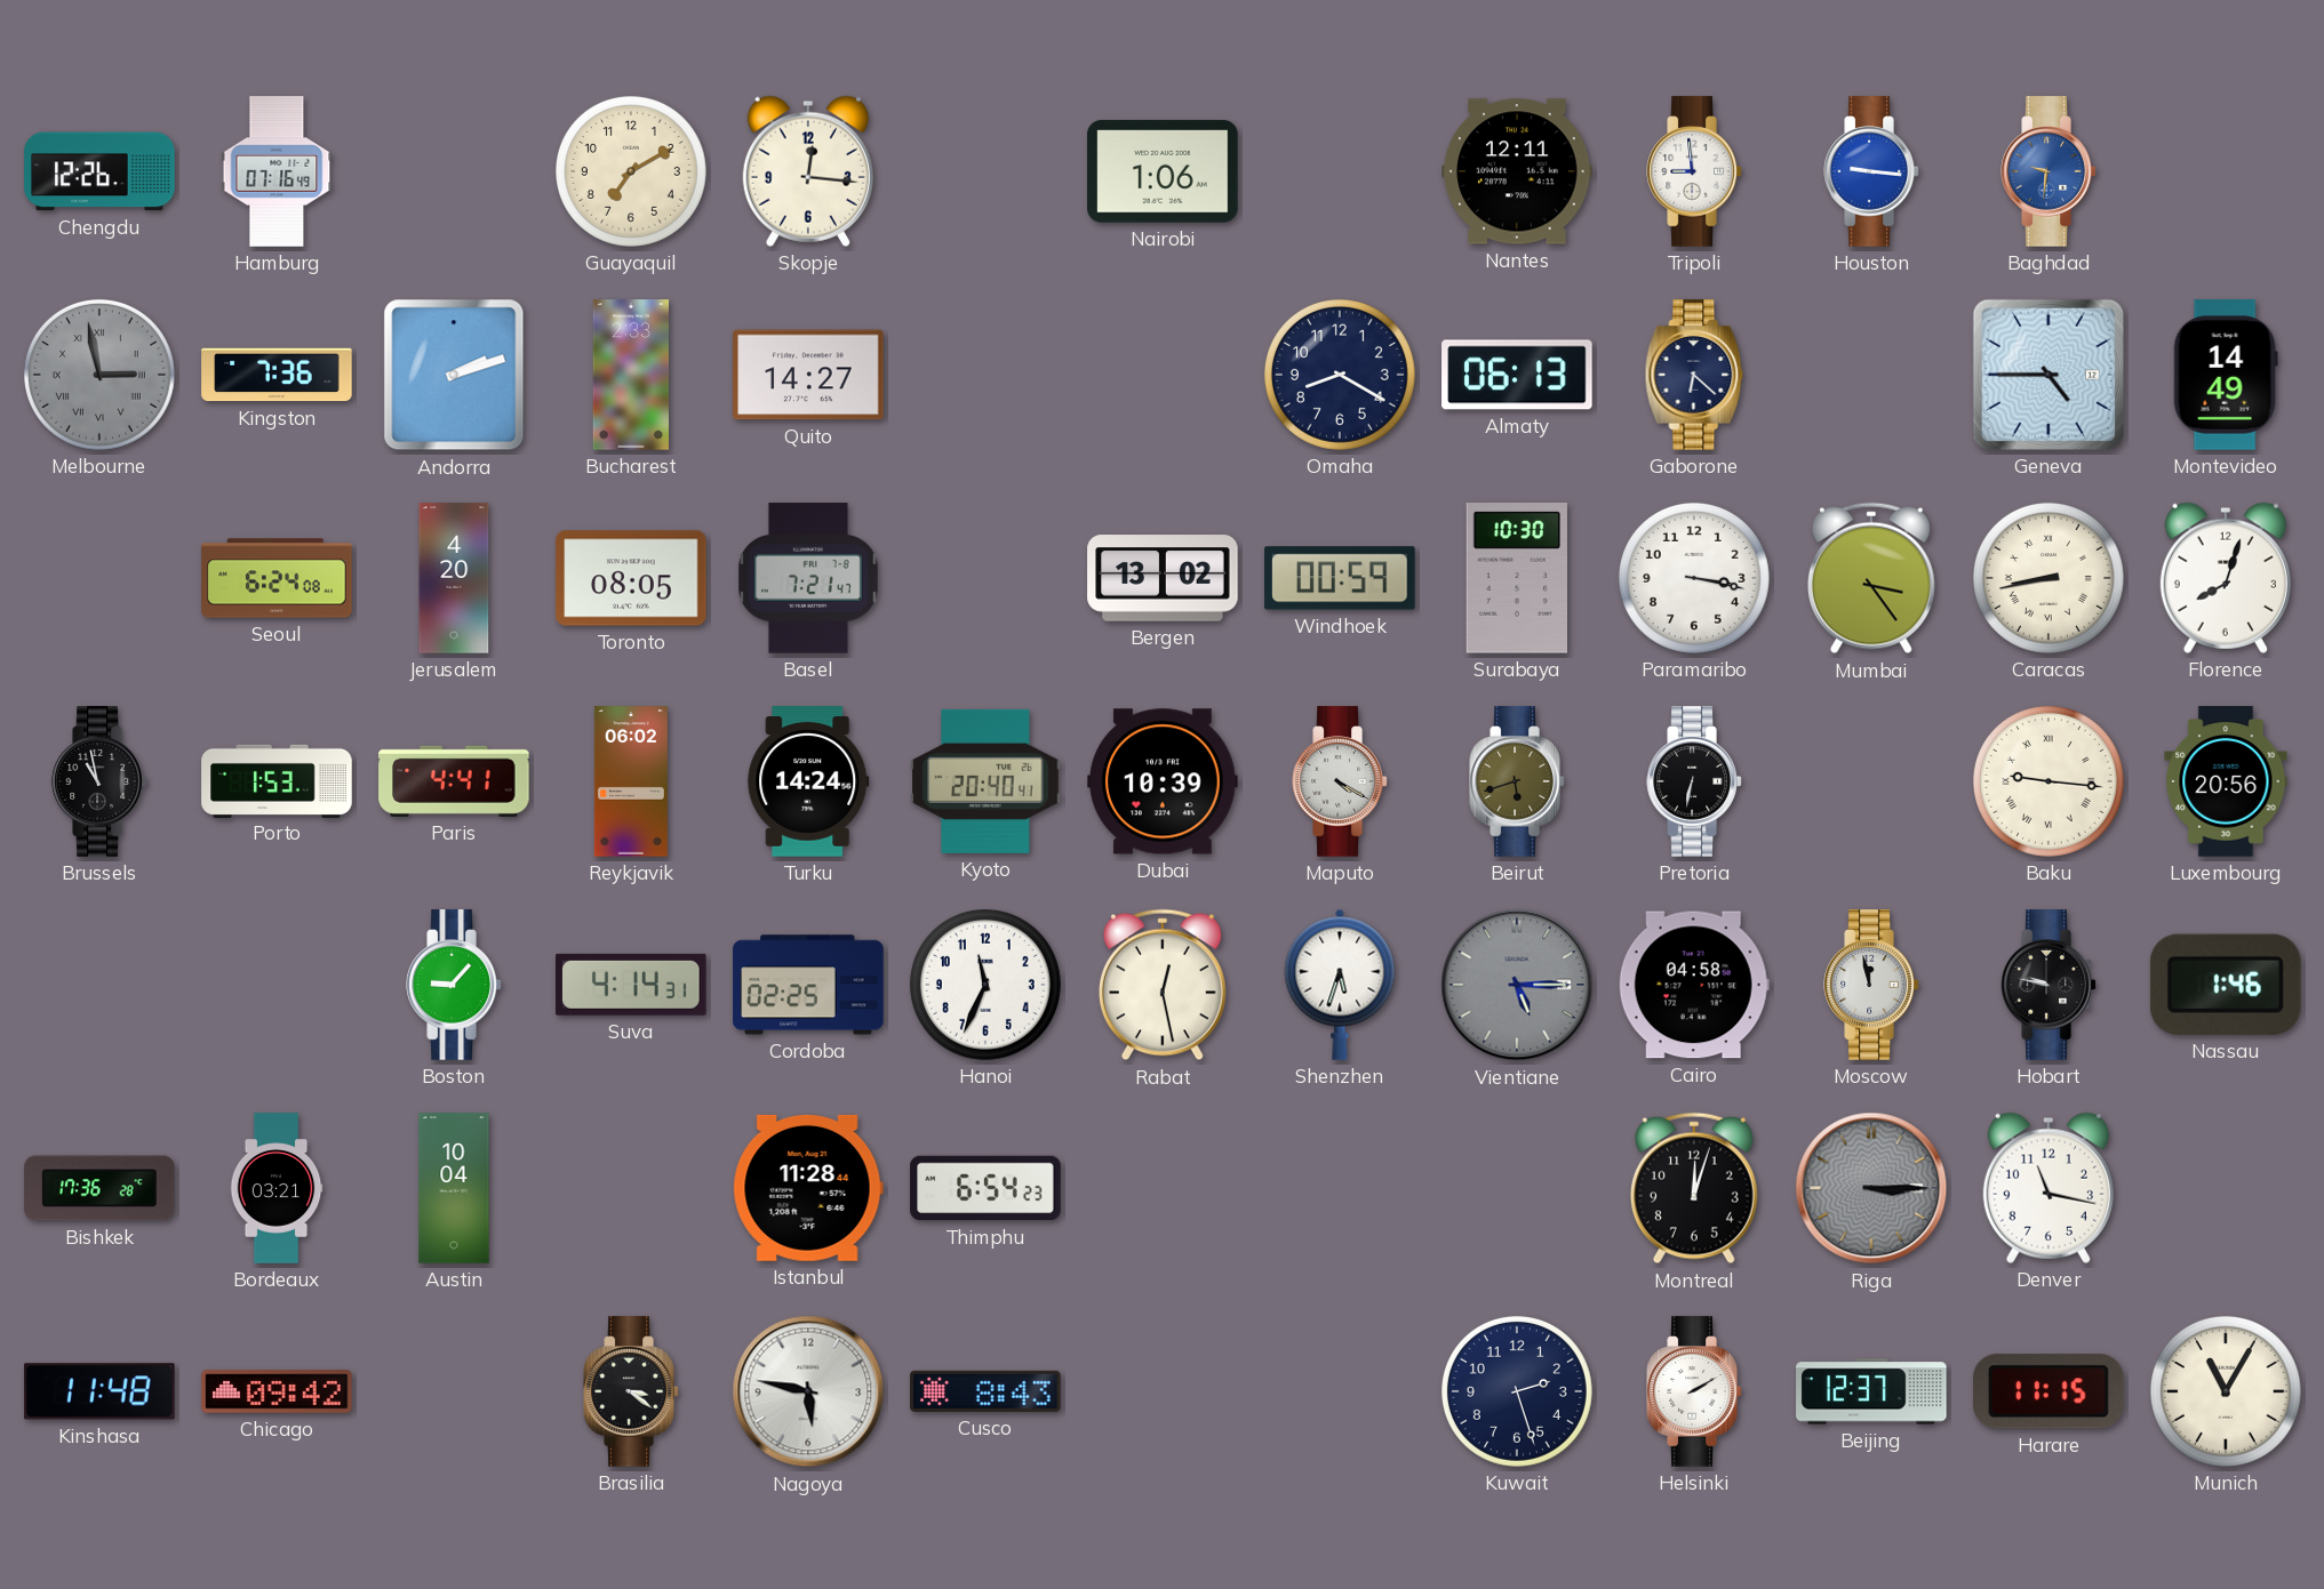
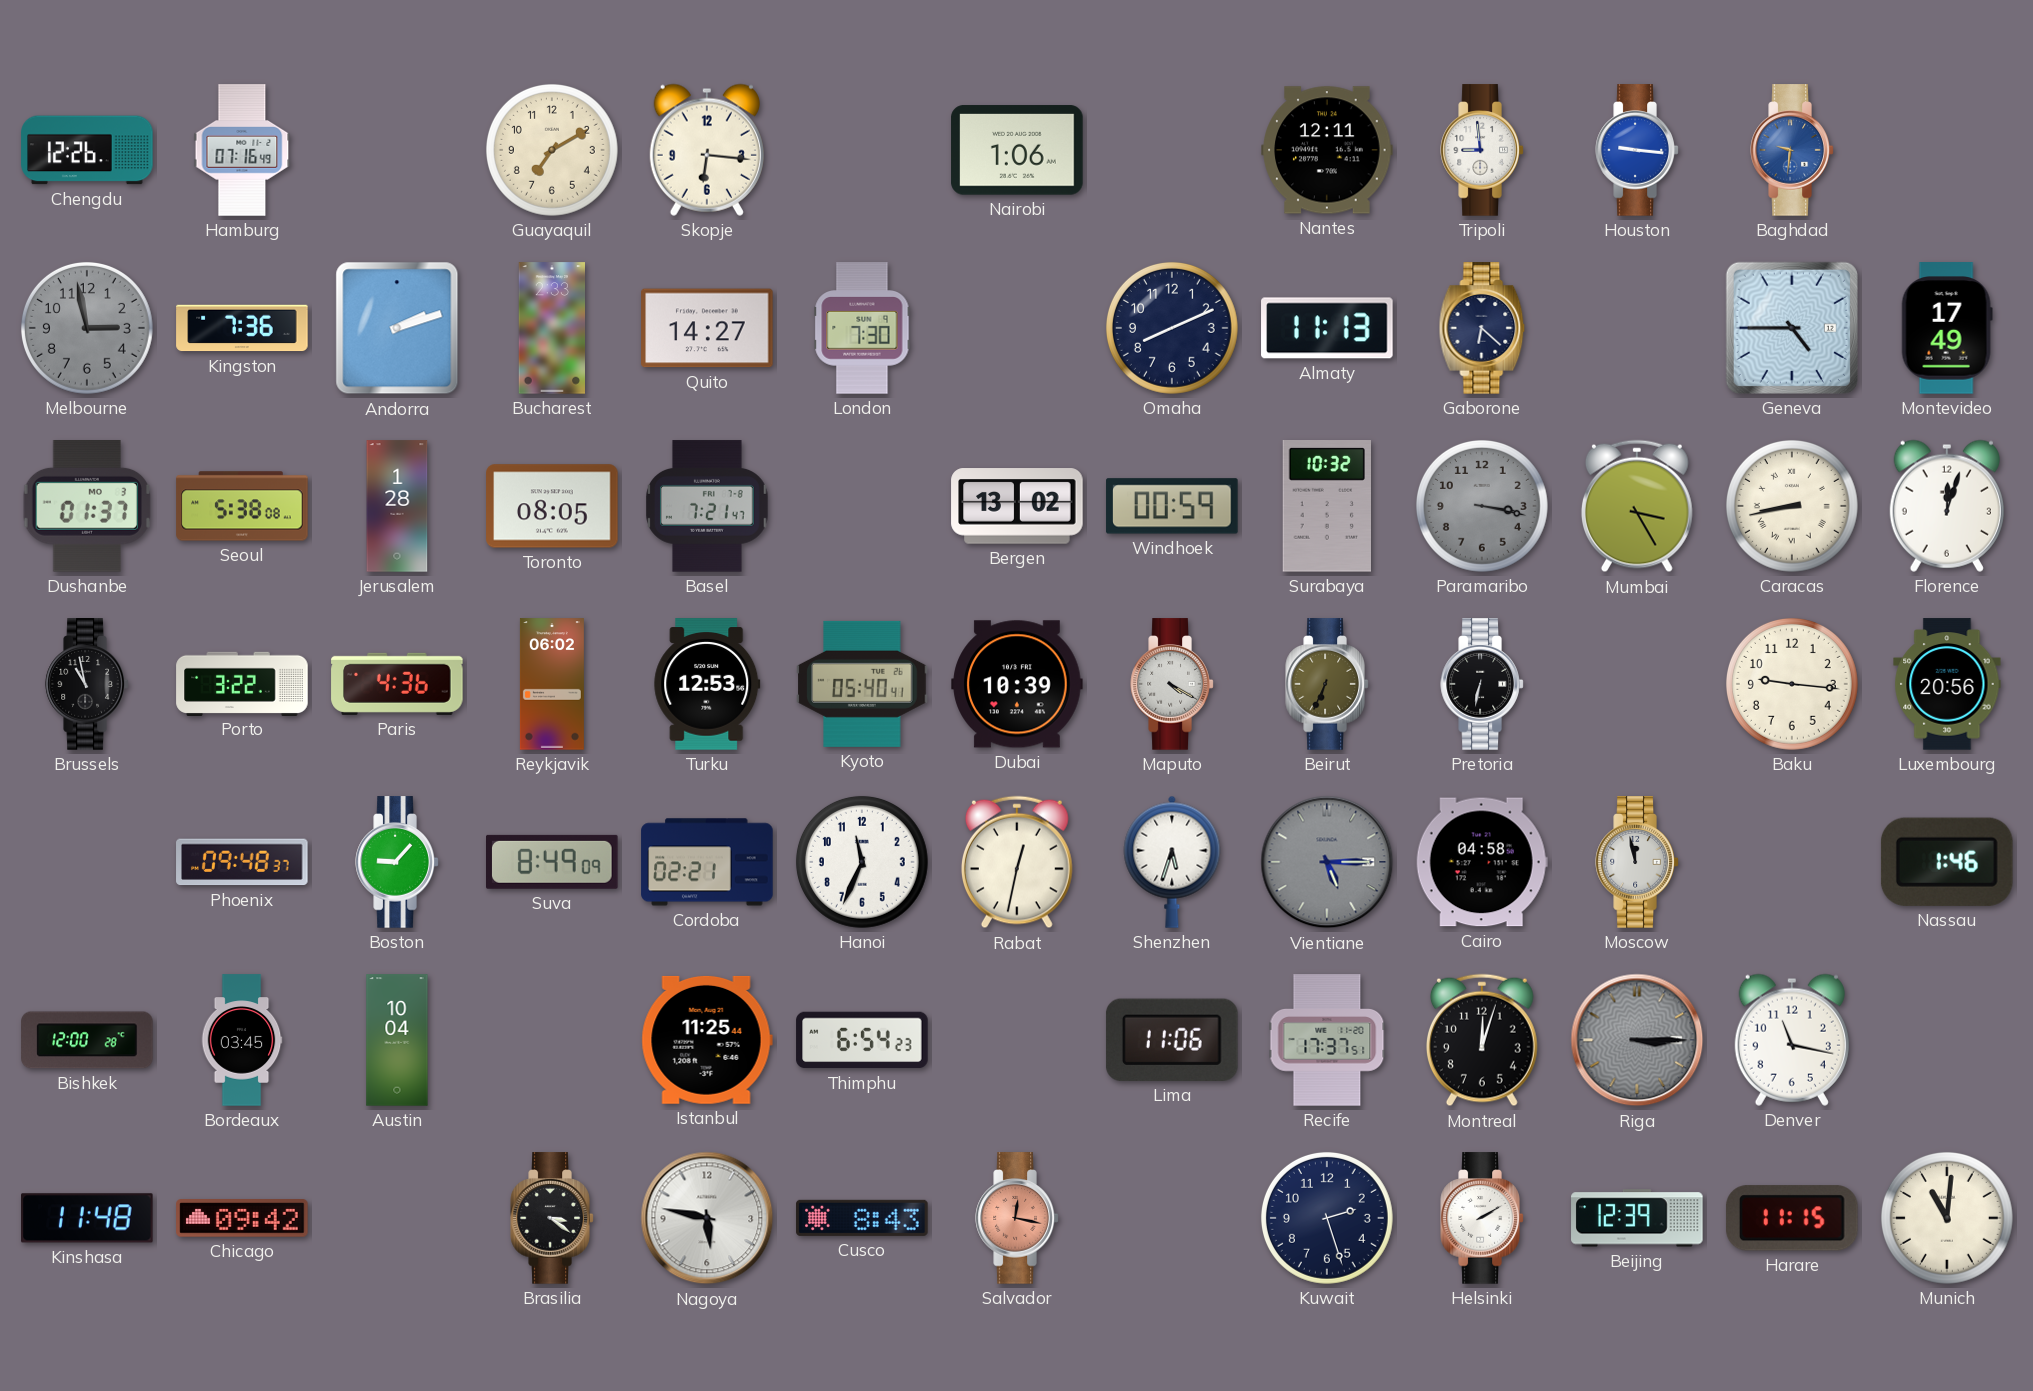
Skopje: 12:16 -> 6:16 (707, 150)
Melbourne numerals: Roman -> Arabic (87, 328)
London: none -> 7:30 (862, 328)
Omaha: 8:20 -> 8:11 (1172, 328)
Almaty: 06:13 -> 11:13 (1327, 328)
Montevideo: 14:49 -> 17:49 (1947, 328)
Dushanbe: none -> 01:37 (86, 507)
Seoul: 6:24 -> 5:38 (242, 506)
Jerusalem: 4:20 -> 1:28 (397, 506)
Surabaya: 10:30 -> 10:32 (1326, 506)
Paramaribo dial: white -> grey (1482, 506)
Mumbai: 3:24 -> 3:25 (1637, 506)
Florence: 8:03 -> 12:03 (1947, 506)
Porto: 1:53 -> 3:22 (242, 683)
Paris: 4:41 -> 4:36 (397, 684)
Turku: 14:24 -> 12:53 (707, 684)
Kyoto: 20:40 -> 05:40 (862, 684)
Beirut: 5:42 -> 6:34 (1327, 684)
Baku numerals: Roman -> Arabic (1792, 684)
Phoenix: none -> 09:48 (242, 862)
Suva: 4:14 -> 8:49 (553, 862)
Cordoba: 02:25 -> 02:21 (707, 862)
Rabat: 12:28 -> 12:32 (1017, 862)
Hobart: 9:47 -> none (2049, 985)
Bishkek: 17:36 -> 12:00 (87, 1040)
Bordeaux: 03:21 -> 03:45 (242, 1040)
Istanbul: 11:28 -> 11:25 (707, 1040)
Lima: none -> 11:06 (1172, 1040)
Recife: none -> 17:37 (1327, 1040)
Salvador: none -> 12:17 (1017, 1218)
Beijing: 12:37 -> 12:39 (1637, 1218)
Munich: 11:05 -> 11:01 (1947, 1218)
